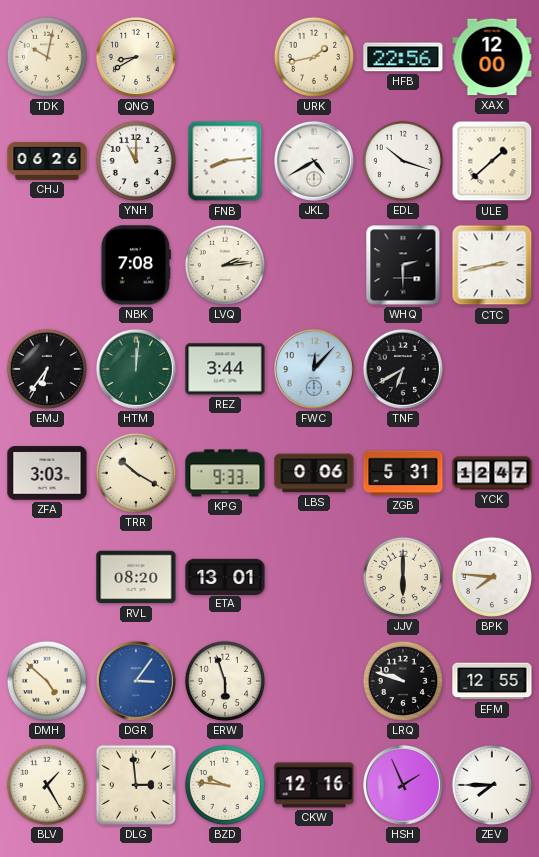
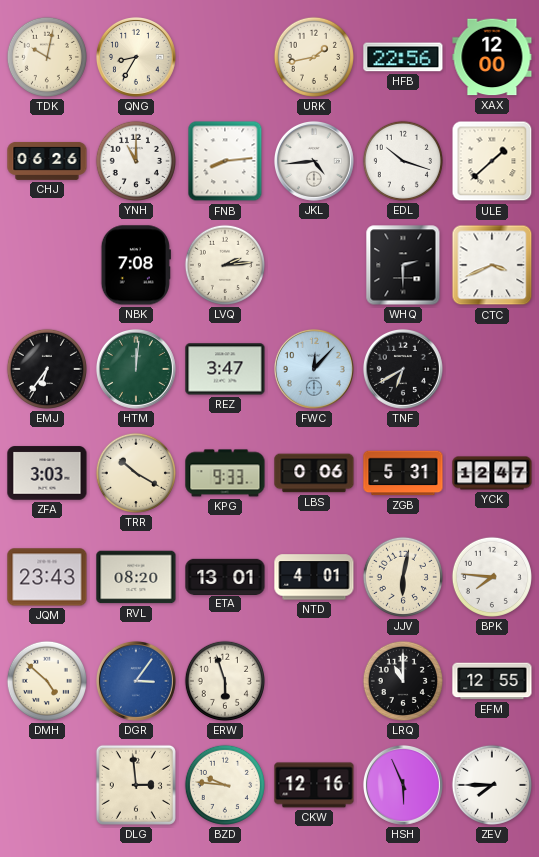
QNG: 8:40 -> 8:35 (136, 57)
JKL: 4:40 -> 4:44 (314, 161)
CTC: 2:43 -> 3:41 (492, 265)
REZ: 3:44 -> 3:47 (225, 369)
JQM: none -> 23:43 (47, 577)
NTD: none -> 4:01 (314, 577)
JJV: 6:00 -> 6:02 (403, 577)
LRQ: 9:48 -> 11:00 (403, 681)
BLV: 1:25 -> none (47, 785)
HSH: 1:56 -> 5:56 (403, 785)
